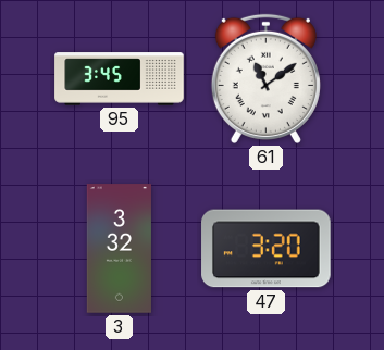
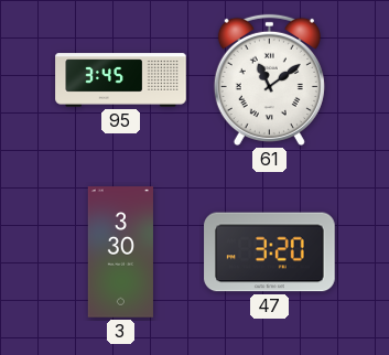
3: 3:32 -> 3:30 (120, 252)
